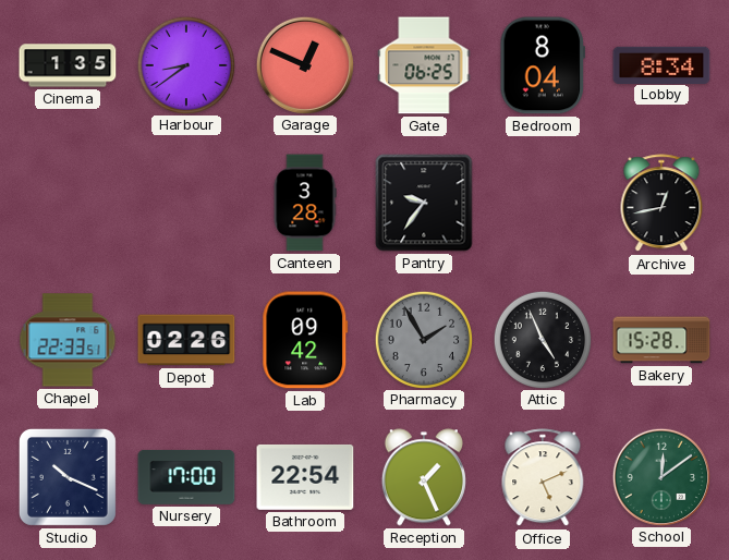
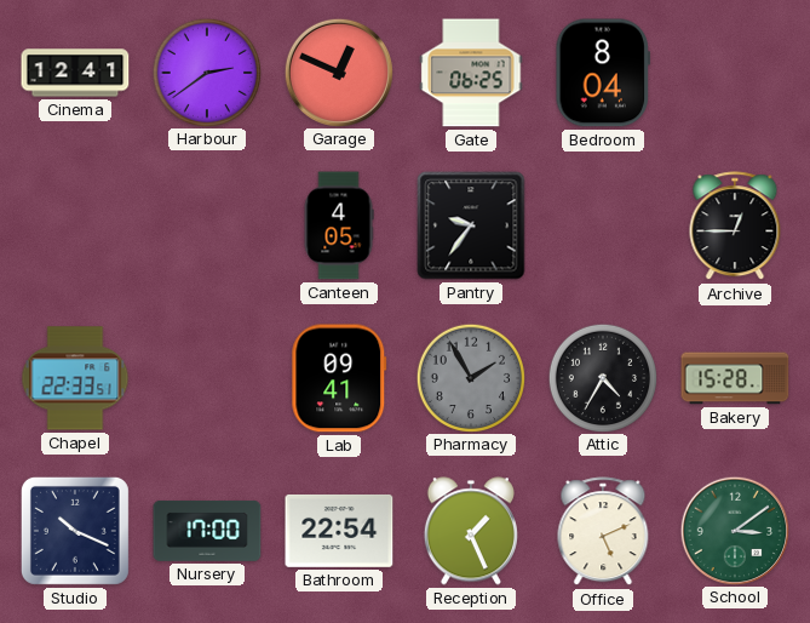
Cinema: 1:35 -> 12:41 (75, 73)
Harbour: 8:39 -> 2:39 (206, 72)
Lobby: 8:34 -> none (661, 64)
Canteen: 3:28 -> 4:05 (339, 225)
Archive: 12:43 -> 12:45 (735, 227)
Depot: 02:26 -> none (186, 340)
Lab: 09:42 -> 09:41 (339, 378)
Attic: 4:56 -> 4:35 (602, 377)
School: 12:09 -> 3:09 (734, 530)
